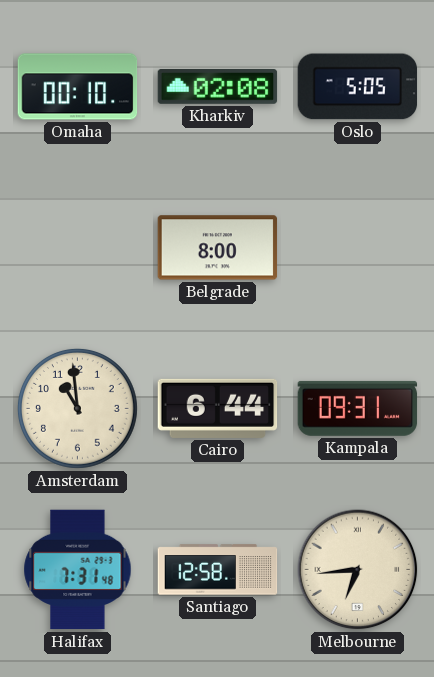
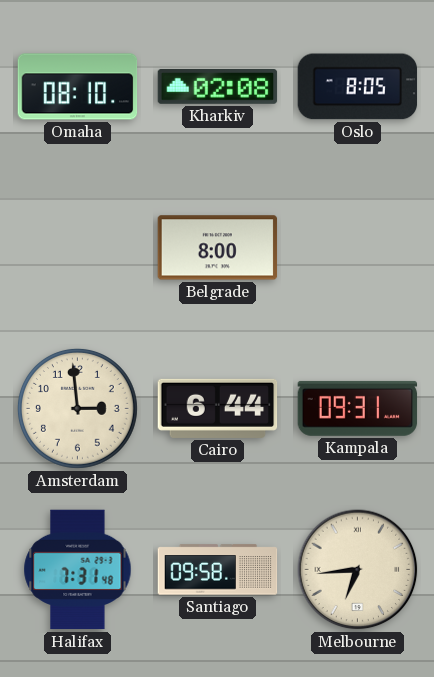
Omaha: 00:10 -> 08:10 (78, 87)
Oslo: 5:05 -> 8:05 (358, 87)
Amsterdam: 10:59 -> 2:59 (78, 409)
Santiago: 12:58 -> 09:58 (218, 570)
